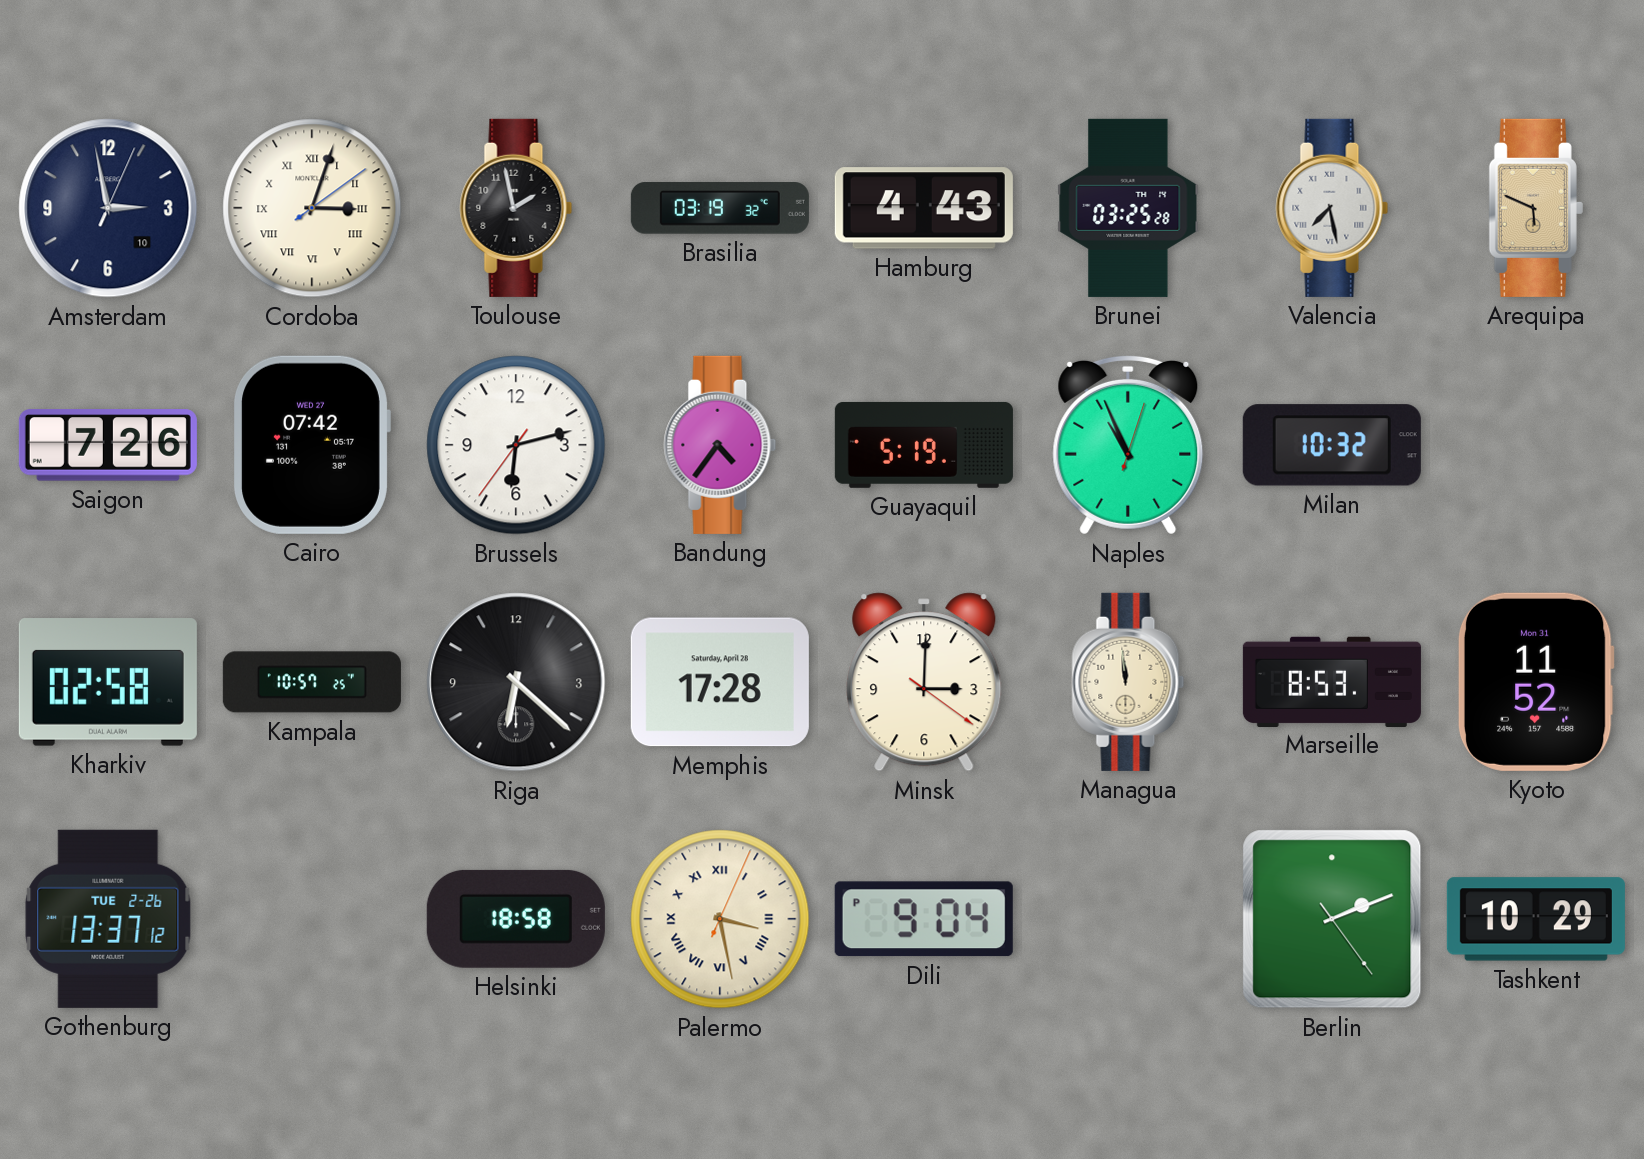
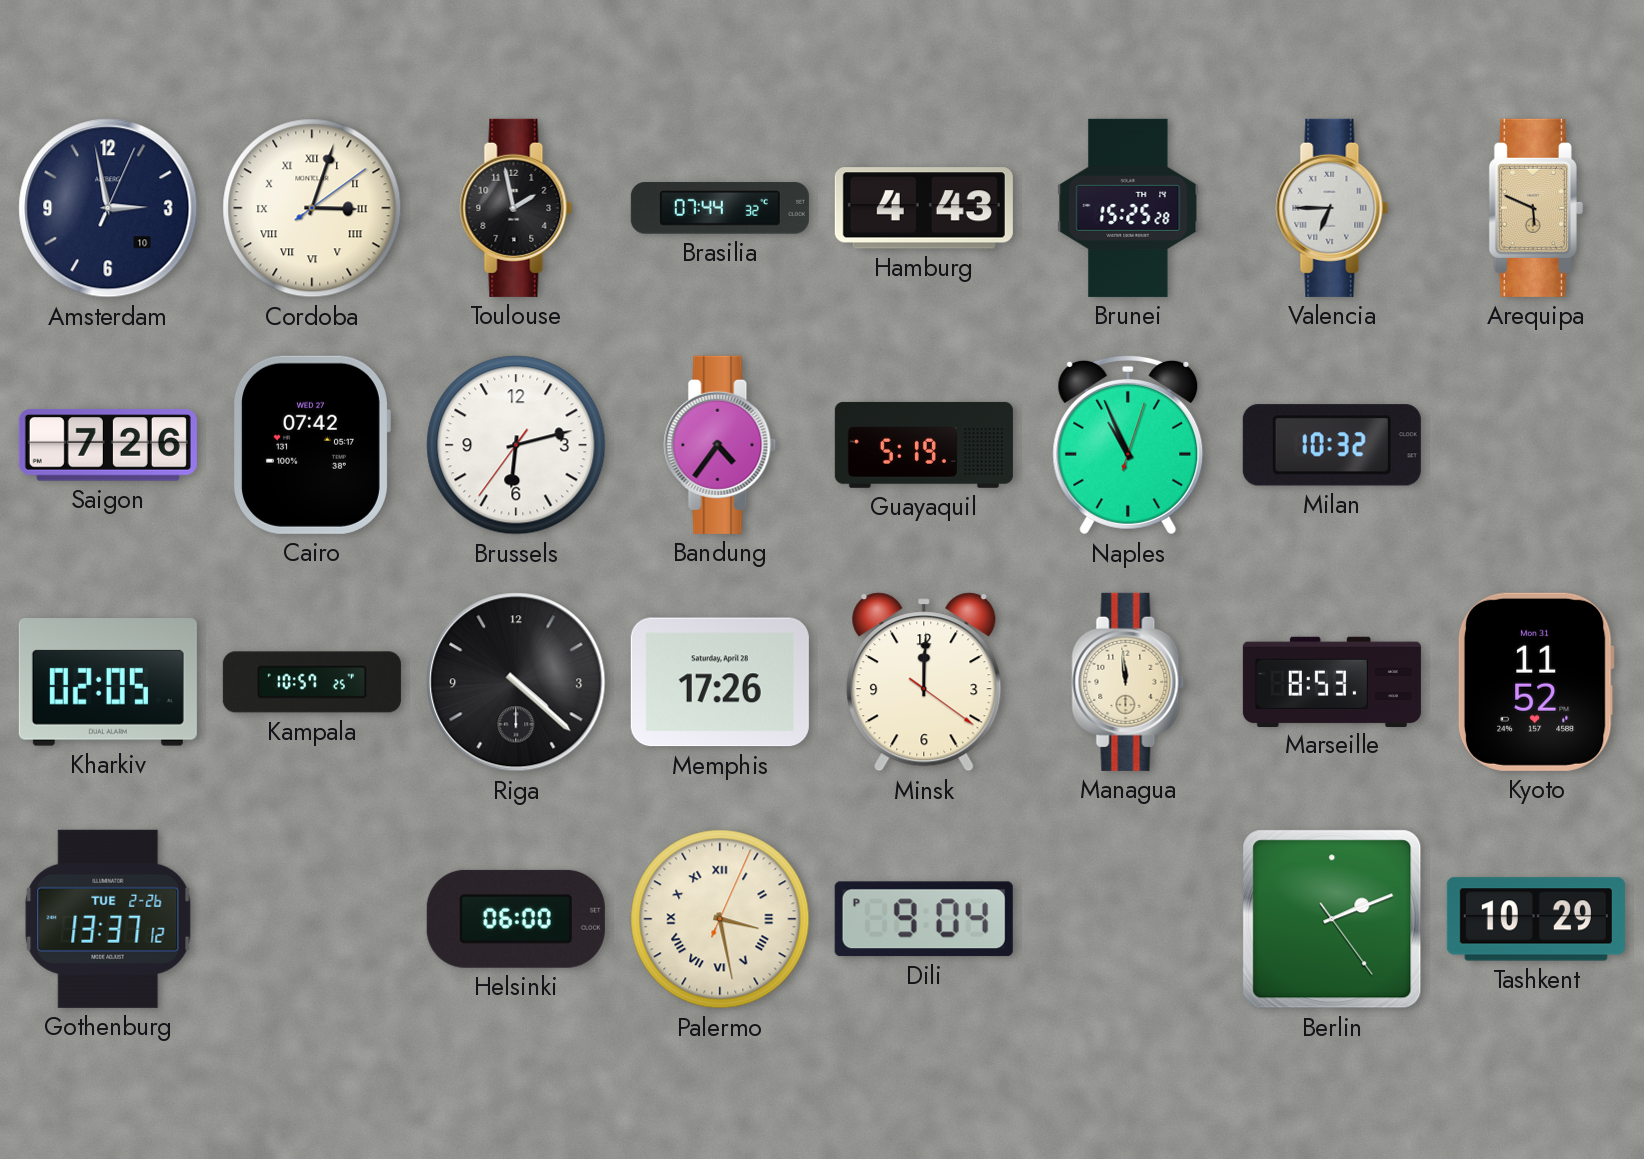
Brasilia: 03:19 -> 07:44 (720, 208)
Brunei: 03:25 -> 15:25 (1128, 208)
Valencia: 7:28 -> 6:45 (1332, 208)
Kharkiv: 02:58 -> 02:05 (108, 682)
Riga: 6:22 -> 4:22 (516, 682)
Memphis: 17:28 -> 17:26 (720, 682)
Minsk: 3:00 -> 12:00 (924, 682)
Helsinki: 18:58 -> 06:00 (516, 919)
